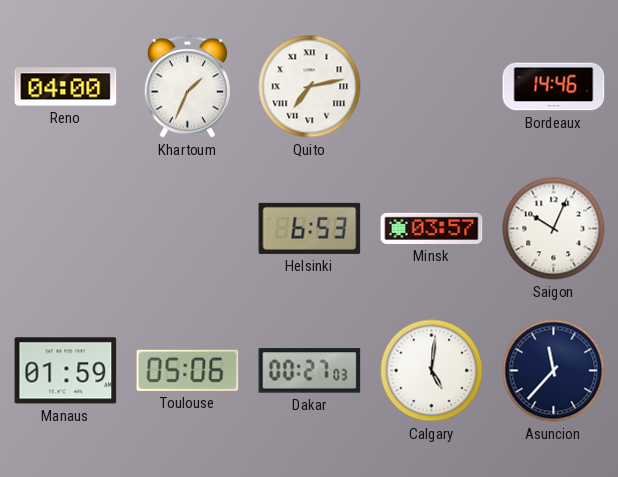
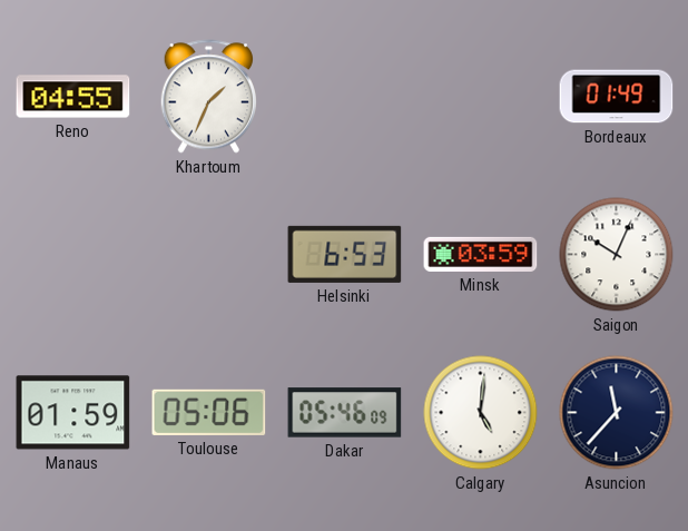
Reno: 04:00 -> 04:55 (73, 97)
Quito: 7:13 -> none (310, 87)
Bordeaux: 14:46 -> 01:49 (617, 97)
Minsk: 03:57 -> 03:59 (481, 254)
Dakar: 00:27 -> 05:46 (345, 413)
